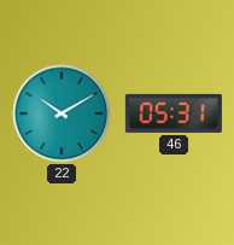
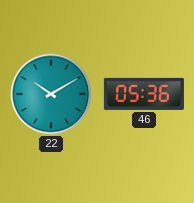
46: 05:31 -> 05:36 (144, 94)
